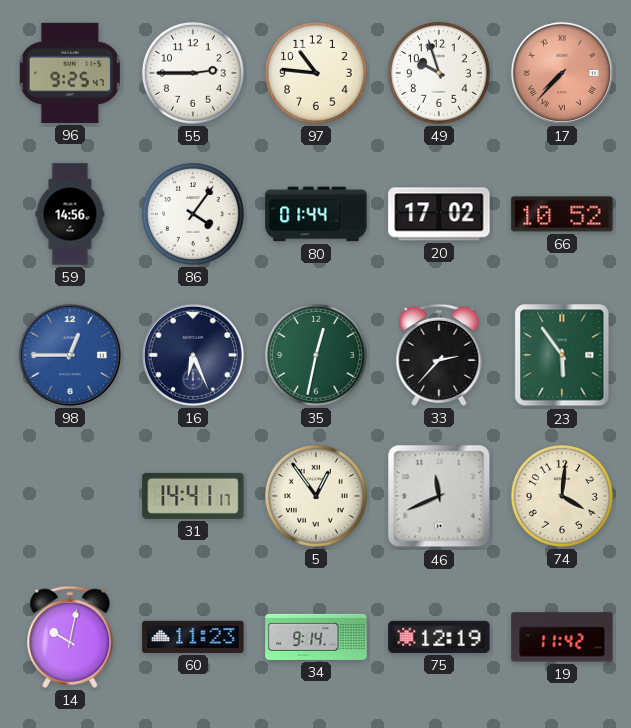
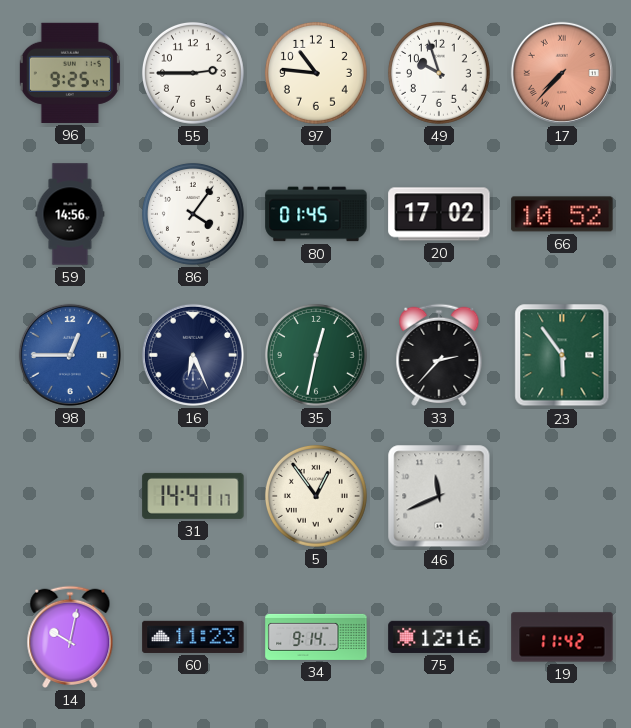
80: 01:44 -> 01:45 (316, 214)
74: 4:01 -> none (562, 496)
75: 12:19 -> 12:16 (439, 637)
